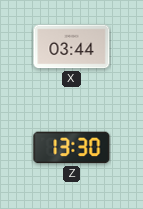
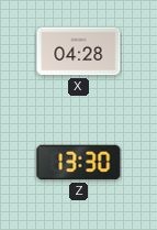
X: 03:44 -> 04:28 (79, 52)
